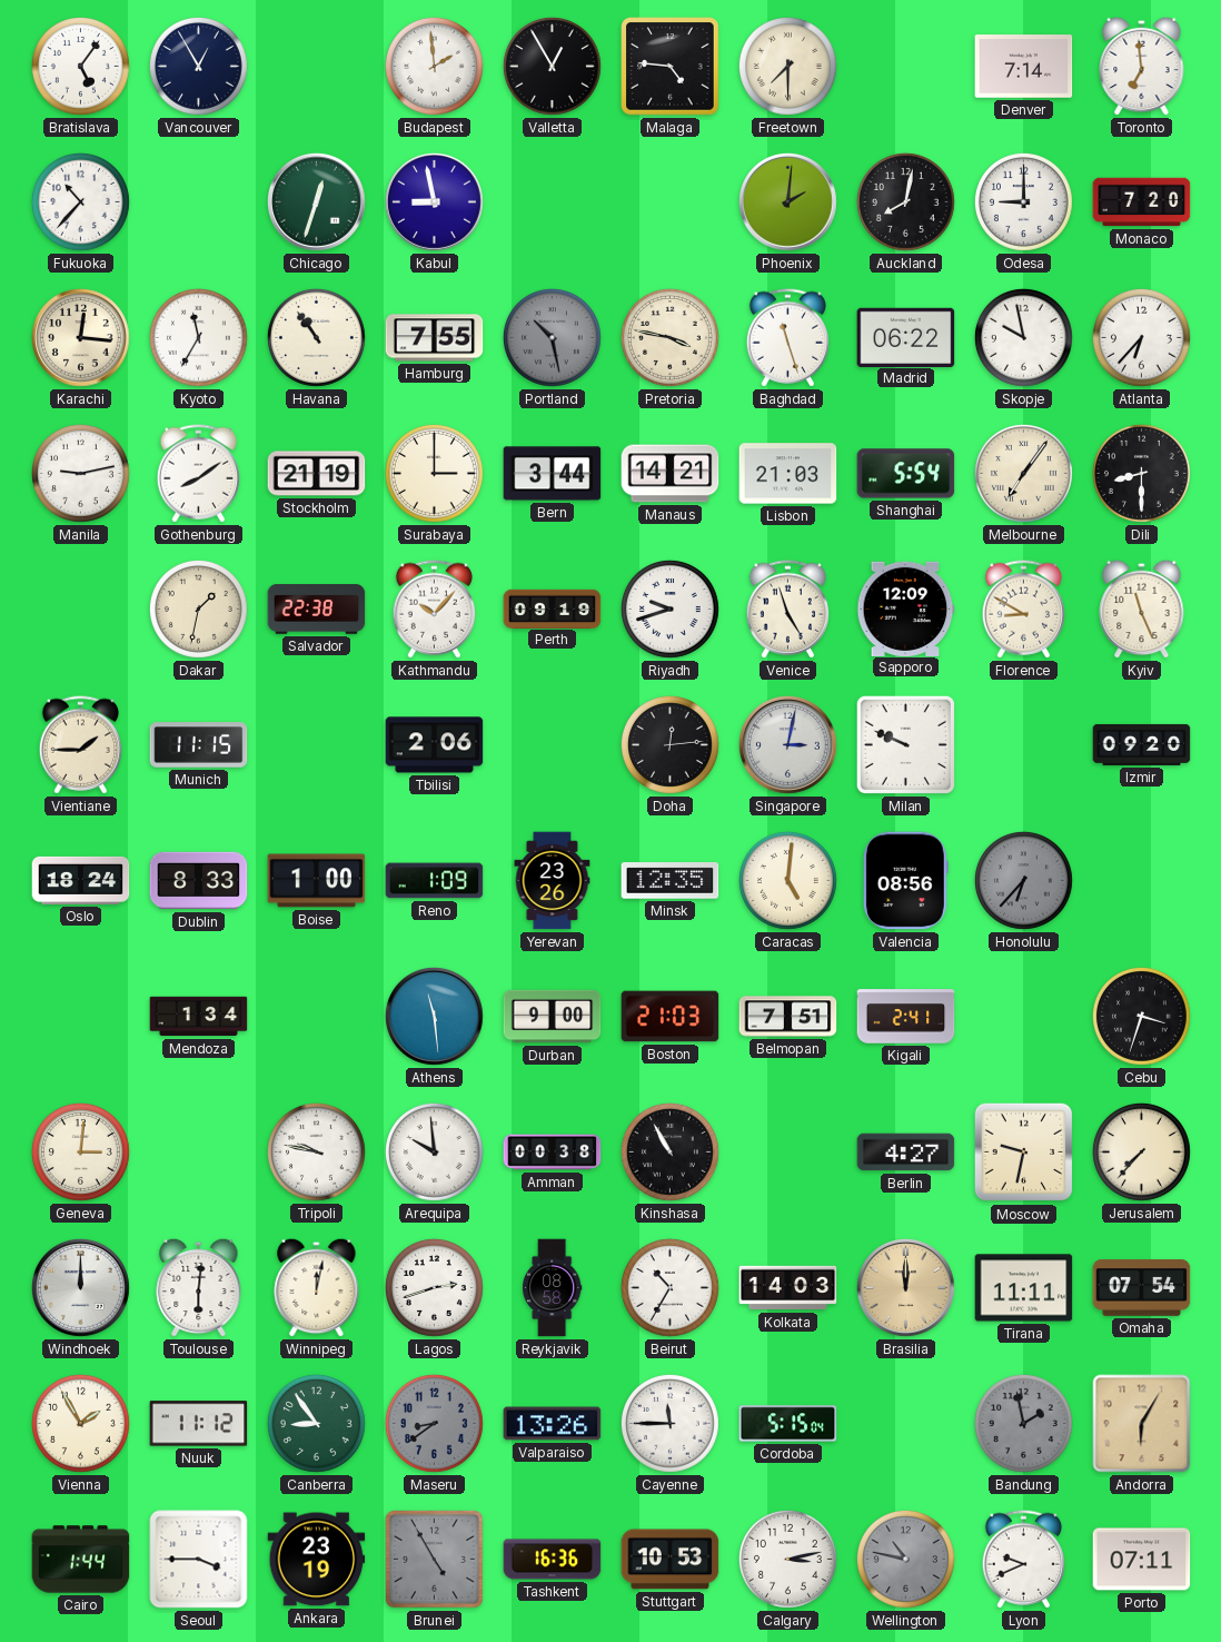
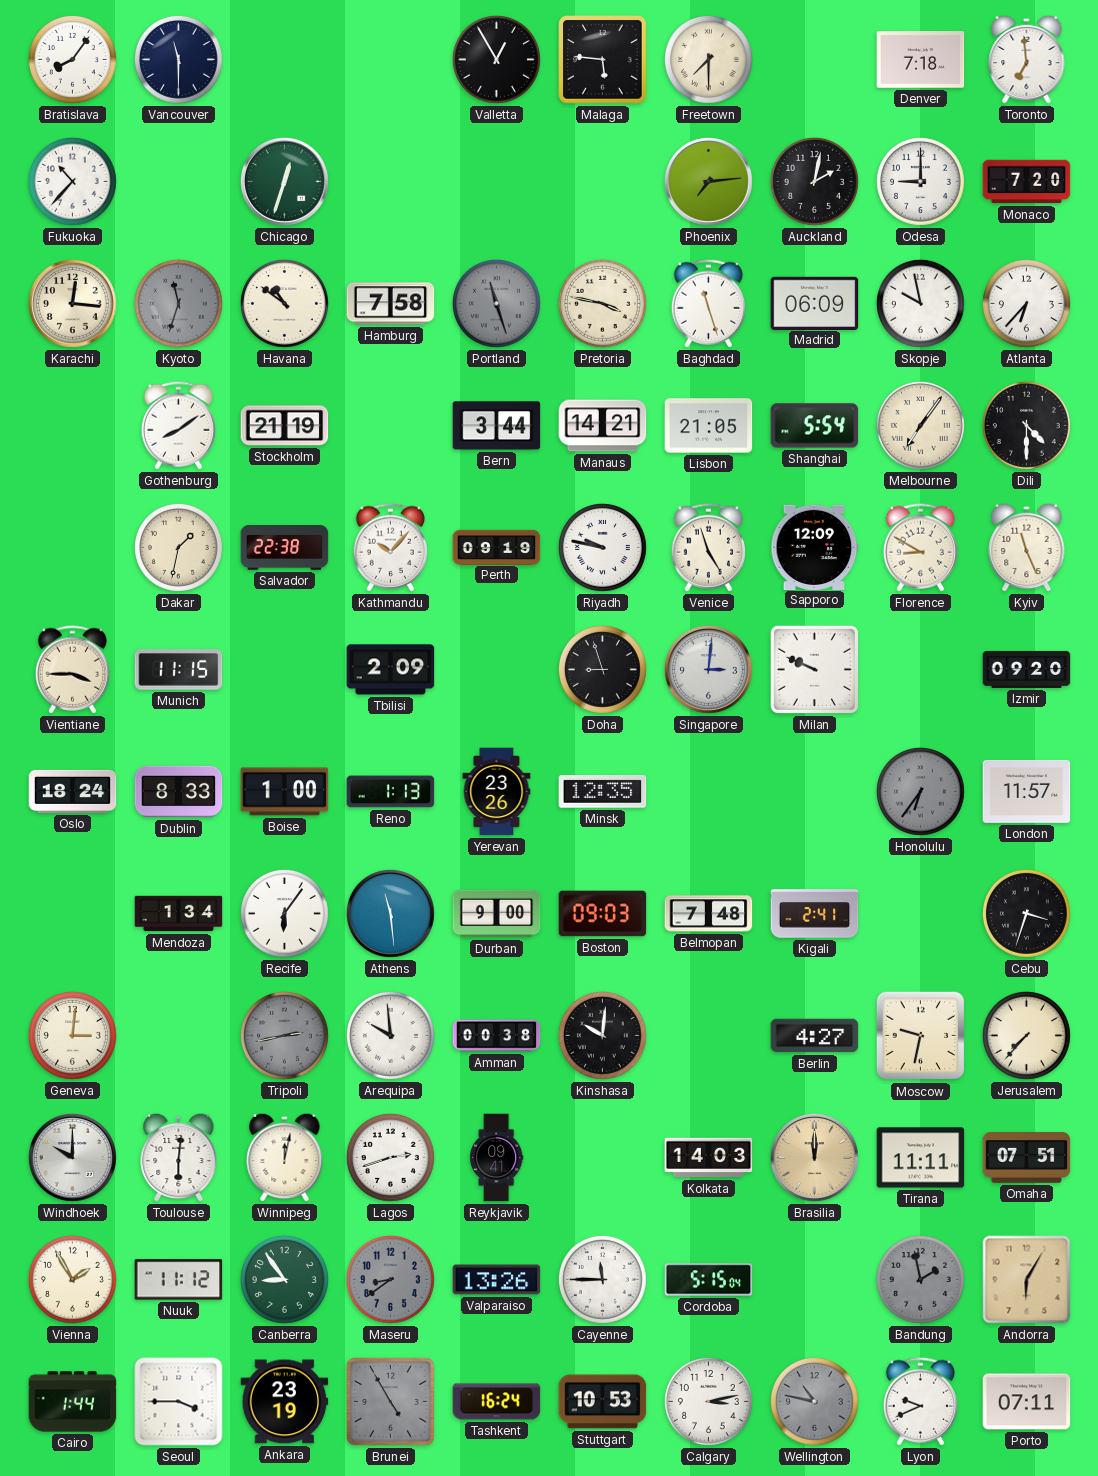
Bratislava: 5:06 -> 8:06 (72, 59)
Vancouver: 12:55 -> 11:30 (178, 59)
Budapest: 1:59 -> none (434, 66)
Malaga: 4:46 -> 5:46 (603, 60)
Denver: 7:14 -> 7:18 (921, 60)
Kabul: 8:58 -> none (434, 201)
Phoenix: 2:01 -> 7:14 (708, 181)
Auckland: 8:02 -> 2:02 (814, 181)
Kyoto: 11:35 -> 11:33 (178, 303)
Kyoto dial: white -> grey (178, 303)
Havana: 10:54 -> 10:51 (284, 303)
Hamburg: 7:55 -> 7:58 (391, 304)
Portland: 10:28 -> 11:27 (496, 303)
Madrid: 06:22 -> 06:09 (815, 303)
Manila: 9:13 -> none (80, 473)
Surabaya: 3:00 -> none (434, 473)
Lisbon: 21:03 -> 21:05 (709, 426)
Dili: 8:30 -> 4:30 (1026, 425)
Riyadh: 9:42 -> 9:47 (602, 547)
Vientiane: 1:45 -> 3:45 (73, 670)
Tbilisi: 2:06 -> 2:09 (391, 670)
Doha: 12:14 -> 8:57 (602, 669)
Singapore: 3:02 -> 3:01 (708, 669)
Reno: 1:09 -> 1:13 (391, 792)
Caracas: 5:01 -> none (787, 880)
Valencia: 08:56 -> none (905, 881)
Honolulu: 6:37 -> 6:36 (920, 791)
London: none -> 11:57 (1027, 791)
Recife: none -> 6:06 (284, 913)
Boston: 21:03 -> 09:03 (603, 914)
Belmopan: 7:51 -> 7:48 (709, 914)
Tripoli: 9:47 -> 2:43 (284, 1035)
Tripoli dial: white -> grey (284, 1035)
Kinshasa: 10:55 -> 10:01 (602, 1035)
Windhoek: 12:00 -> 10:00 (72, 1157)
Reykjavik: 08:58 -> 09:41 (497, 1158)
Beirut: 10:35 -> none (669, 1287)
Omaha: 07:54 -> 07:51 (1027, 1158)
Tashkent: 16:36 -> 16:24 (497, 1402)
